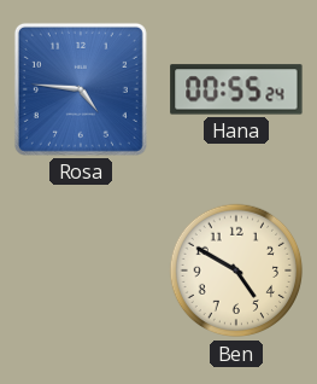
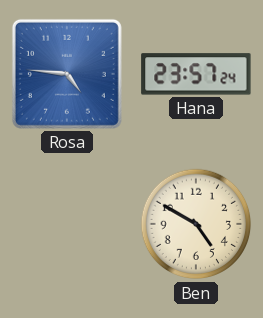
Hana: 00:55 -> 23:57 (196, 74)
